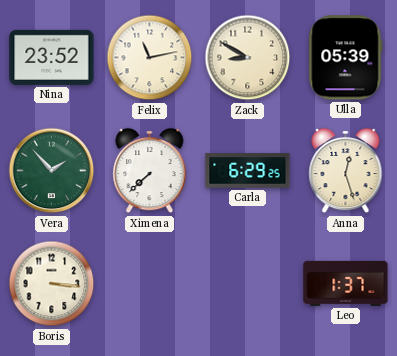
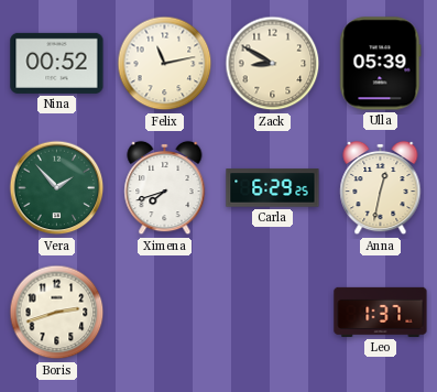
Nina: 23:52 -> 00:52 (57, 63)
Ximena: 7:38 -> 7:42 (165, 188)
Anna: 12:27 -> 12:32 (381, 188)
Boris: 3:16 -> 2:42 (57, 313)
